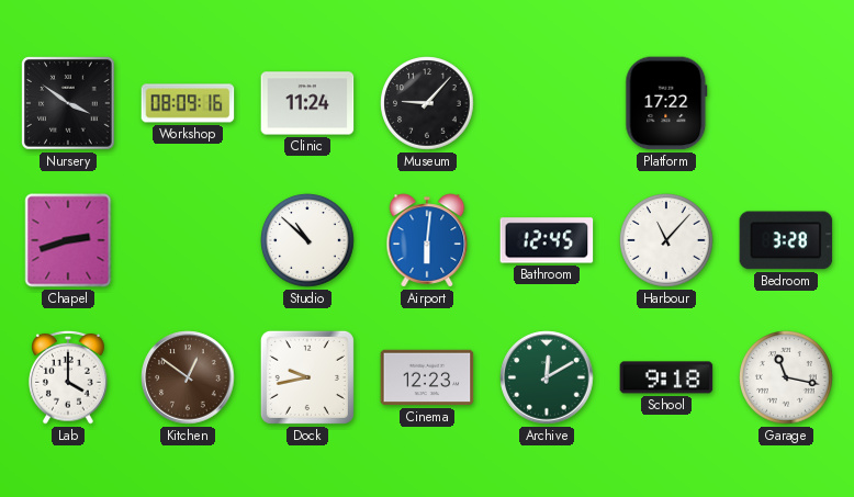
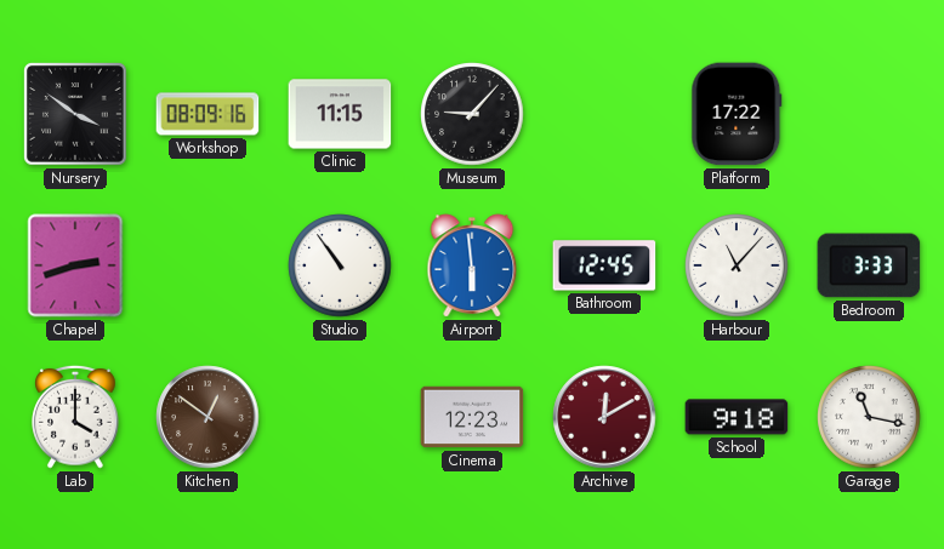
Clinic: 11:24 -> 11:15 (340, 114)
Studio: 10:52 -> 10:54 (340, 265)
Airport: 6:01 -> 5:59 (472, 265)
Bedroom: 3:28 -> 3:33 (869, 265)
Dock: 9:43 -> none (307, 377)
Archive dial: green -> burgundy (604, 417)
